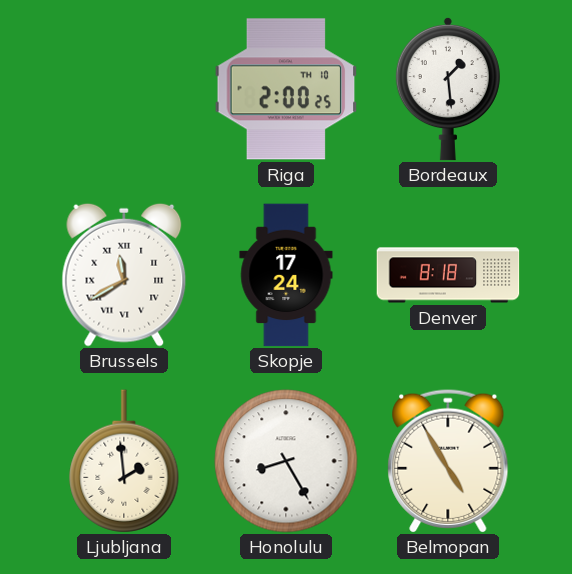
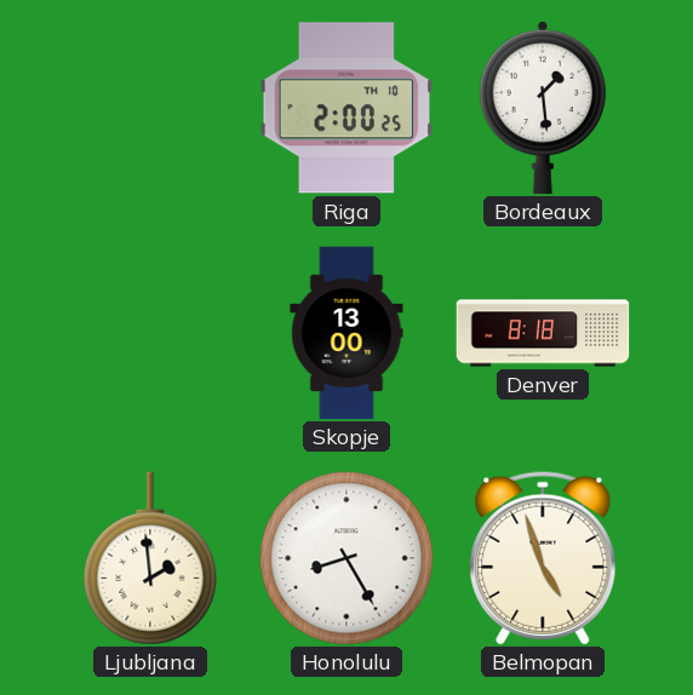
Brussels: 11:40 -> none (124, 275)
Skopje: 17:24 -> 13:00 (346, 333)
Belmopan: 4:55 -> 4:57 (543, 558)
